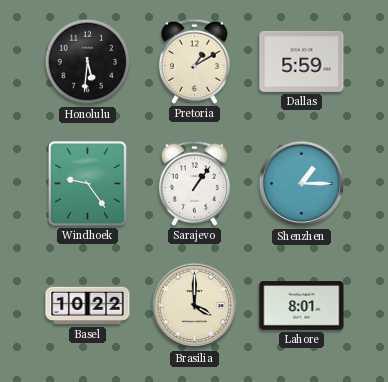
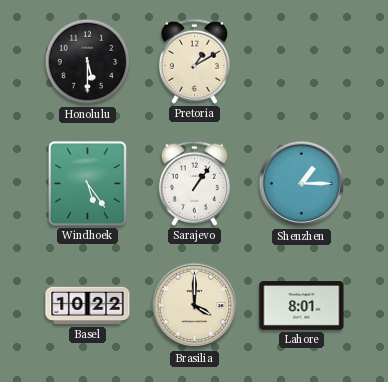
Honolulu: 5:31 -> 5:30 (88, 62)
Dallas: 5:59 -> none (302, 61)
Windhoek: 9:24 -> 5:24 (88, 184)
